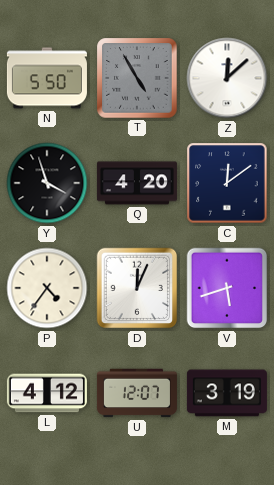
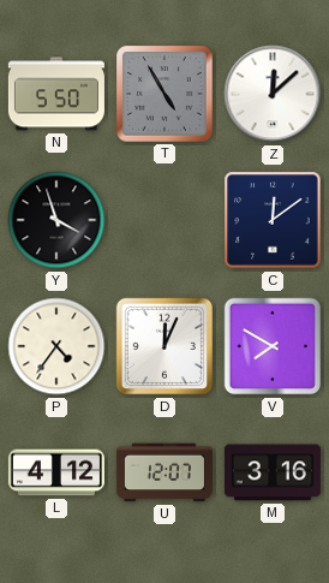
Q: 4:20 -> none (137, 183)
V: 5:42 -> 7:50 (273, 346)
M: 3:19 -> 3:16 (273, 472)
